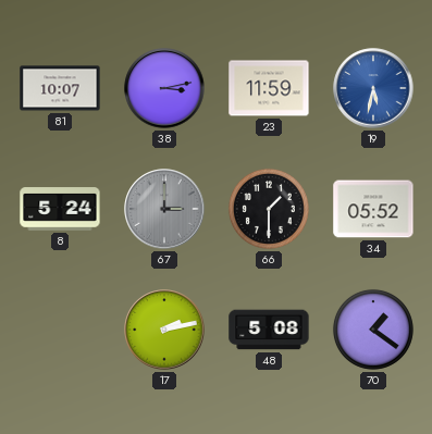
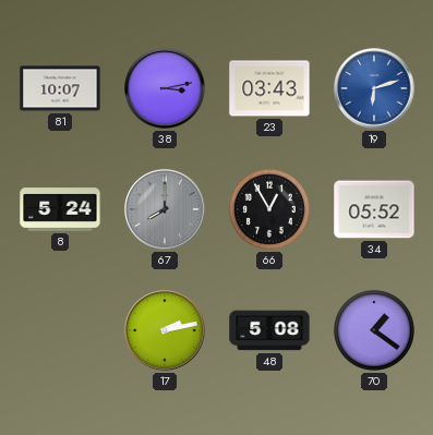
23: 11:59 -> 03:43 (269, 88)
19: 5:32 -> 6:12 (374, 88)
67: 3:00 -> 8:00 (165, 209)
66: 1:30 -> 12:55 (269, 209)
